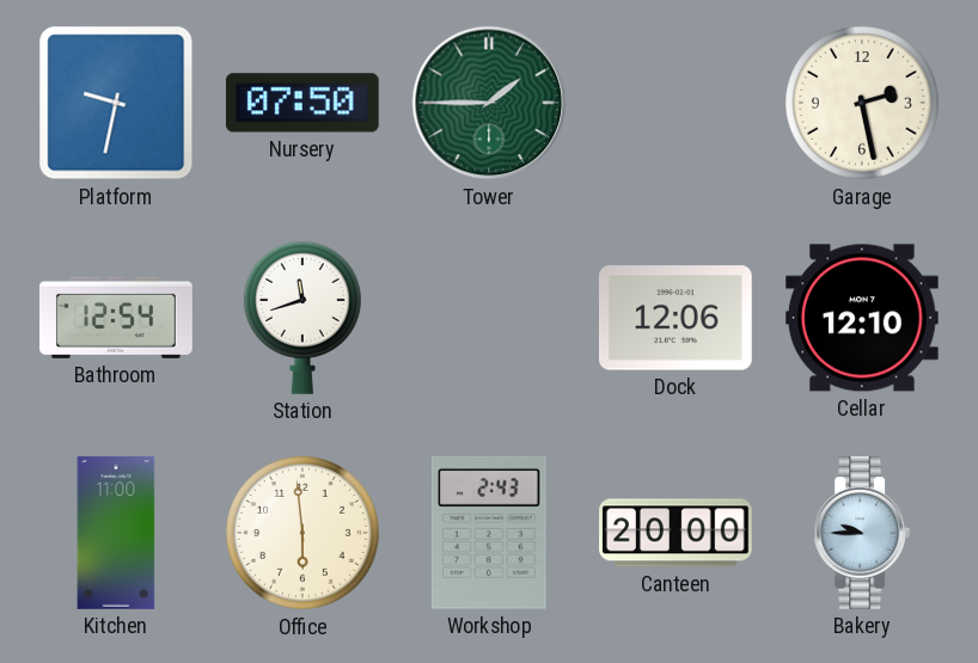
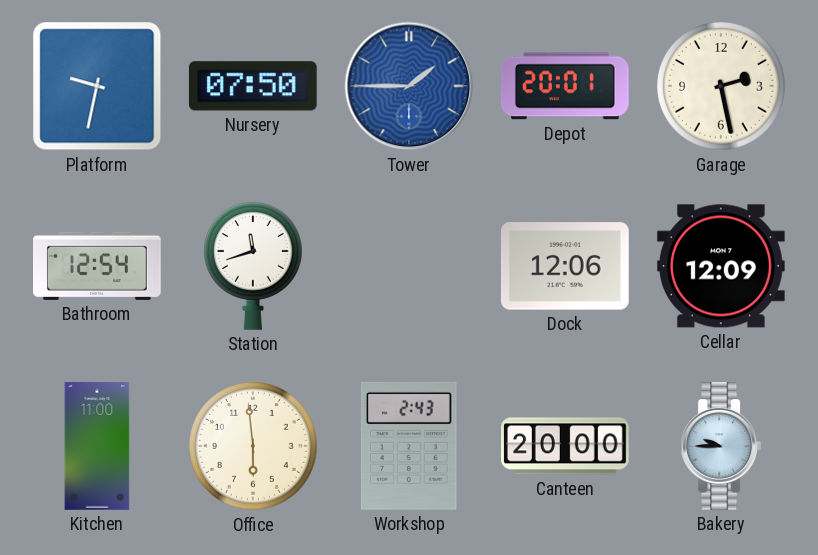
Tower dial: green -> blue (409, 86)
Depot: none -> 20:01 (565, 86)
Cellar: 12:10 -> 12:09 (721, 266)
